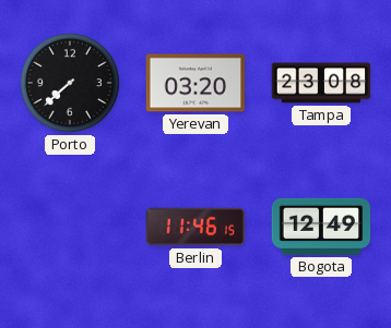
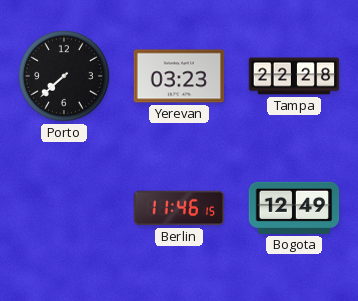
Yerevan: 03:20 -> 03:23 (179, 76)
Tampa: 23:08 -> 22:28 (294, 76)
